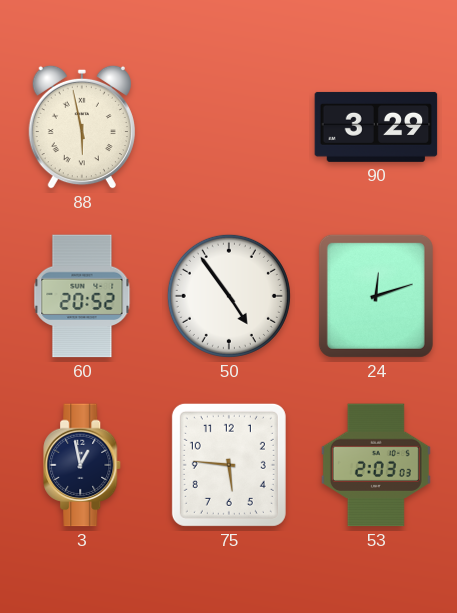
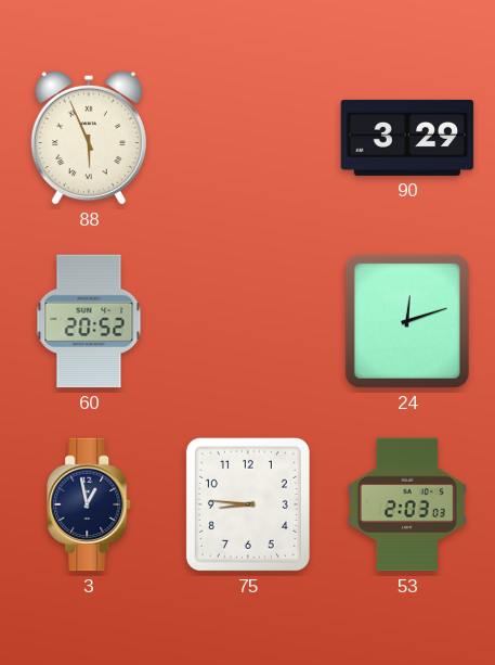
88: 5:58 -> 5:56 (89, 138)
50: 4:54 -> none (229, 296)
75: 5:46 -> 8:46 (248, 504)
